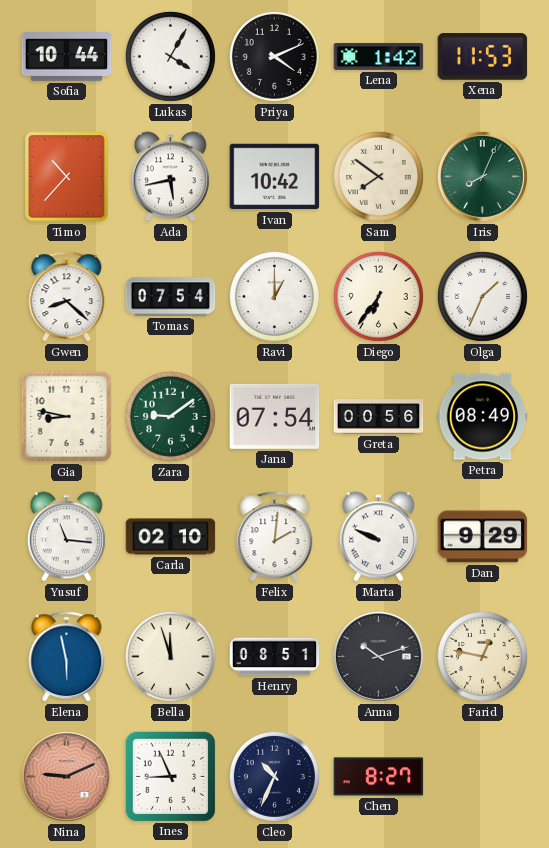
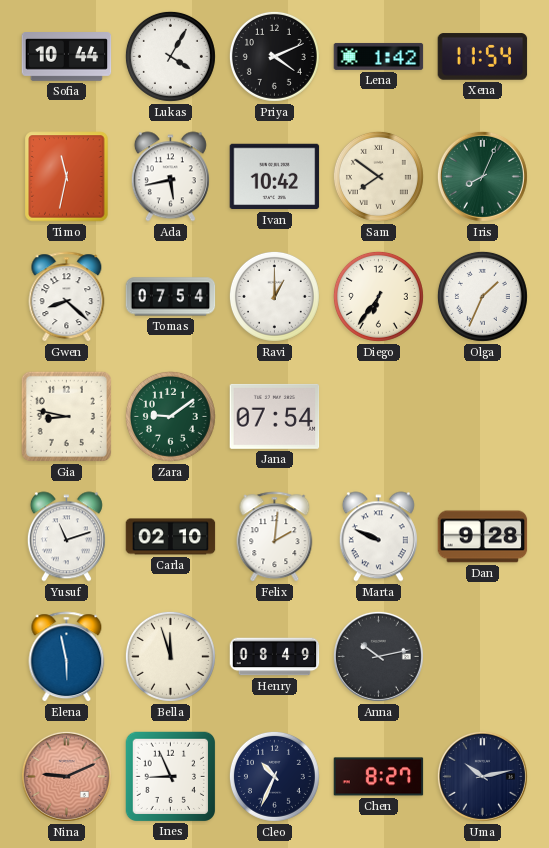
Xena: 11:53 -> 11:54 (483, 57)
Timo: 10:37 -> 11:32 (67, 177)
Greta: 00:56 -> none (379, 417)
Petra: 08:49 -> none (483, 417)
Yusuf: 11:16 -> 11:12 (66, 537)
Dan: 9:29 -> 9:28 (483, 537)
Henry: 08:51 -> 08:49 (275, 657)
Anna: 10:12 -> 10:13 (378, 656)
Farid: 12:47 -> none (482, 656)
Uma: none -> 10:13 (482, 776)
